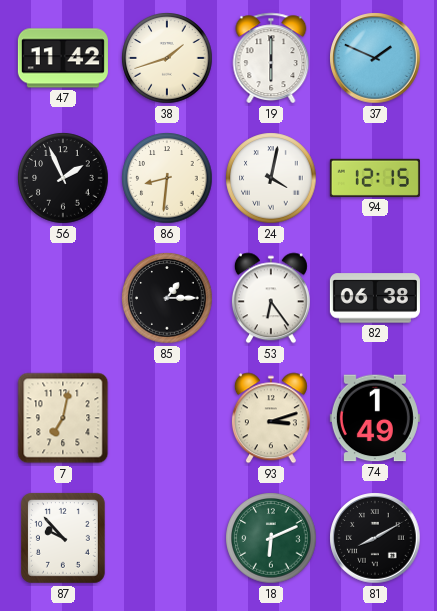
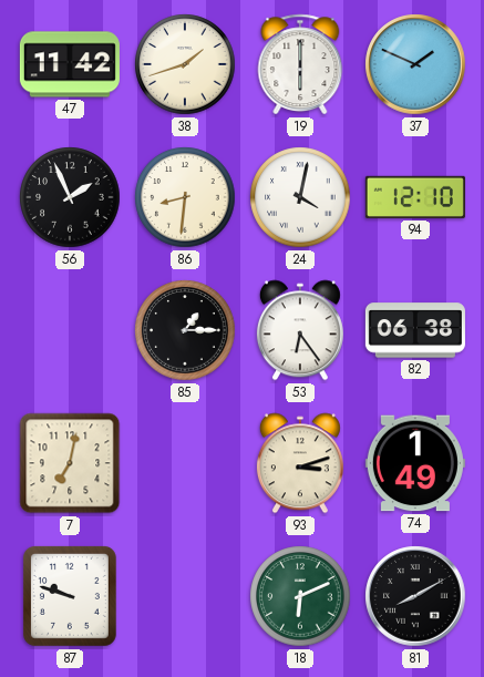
94: 12:15 -> 12:10 (415, 197)
87: 9:53 -> 9:48 (70, 596)
